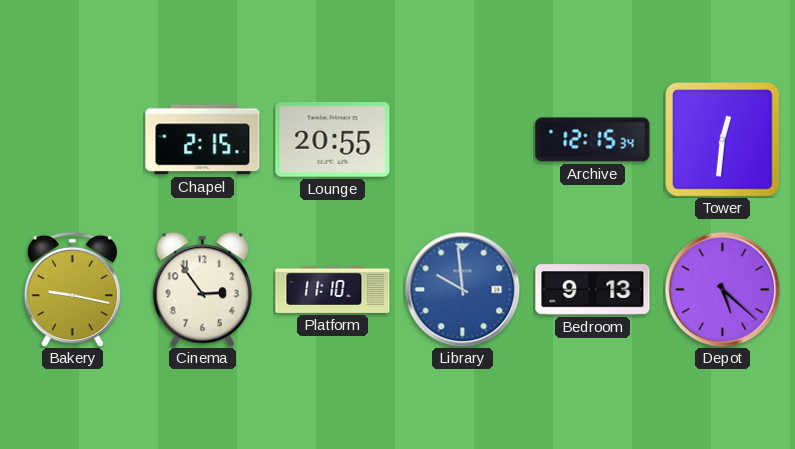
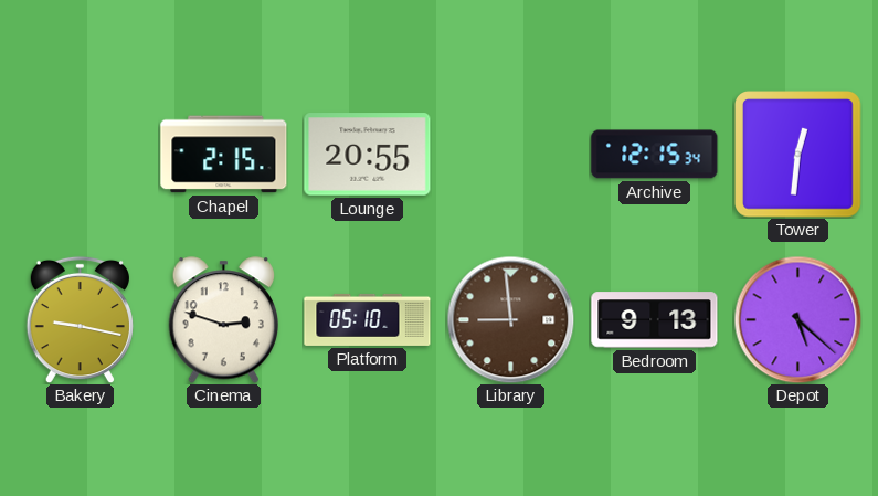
Cinema: 2:54 -> 2:48 (223, 320)
Platform: 11:10 -> 05:10 (368, 319)
Library: 9:59 -> 8:59 (510, 319)
Library dial: blue -> brown (510, 319)
